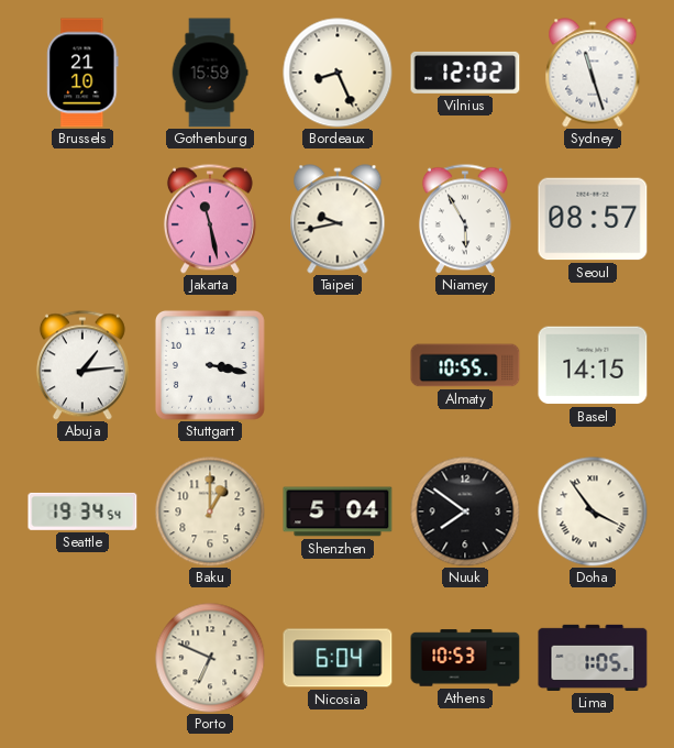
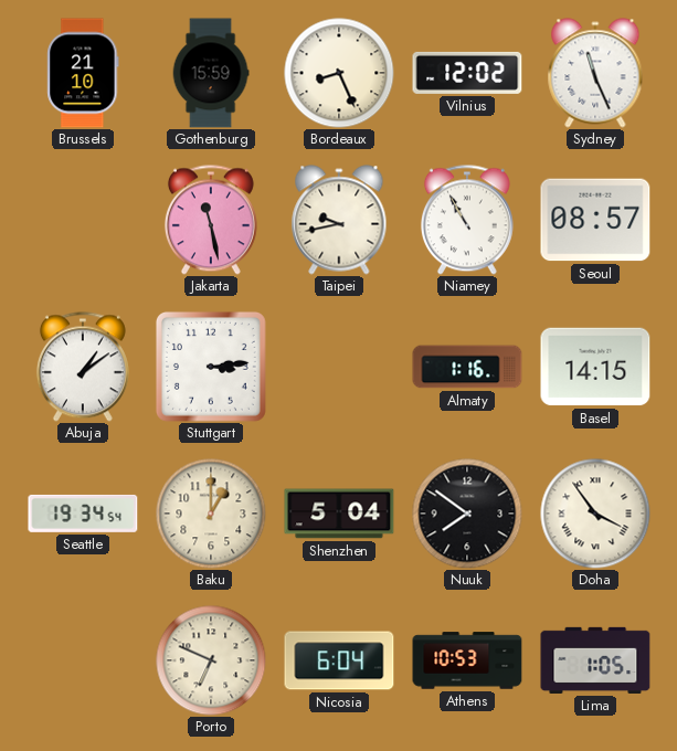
Sydney: 11:27 -> 11:26 (595, 73)
Niamey: 5:55 -> 10:55 (467, 220)
Abuja: 1:14 -> 1:09 (83, 367)
Stuttgart: 3:17 -> 3:14 (211, 367)
Almaty: 10:55 -> 1:16 (467, 367)
